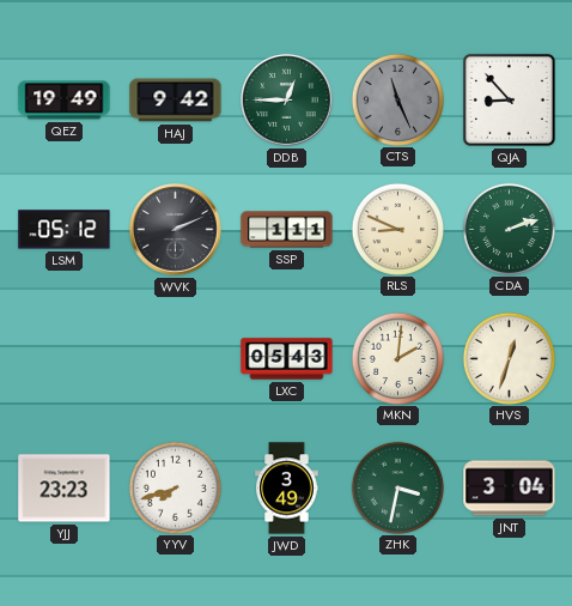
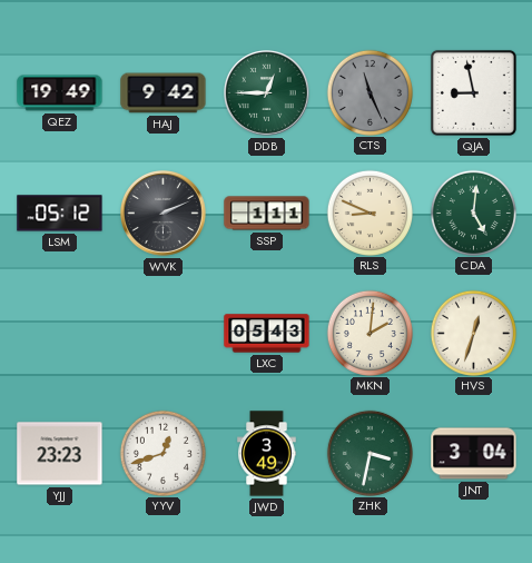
QJA: 8:53 -> 8:58 (473, 92)
CDA: 2:12 -> 5:01 (473, 213)
YYV: 7:42 -> 12:42 (162, 453)
